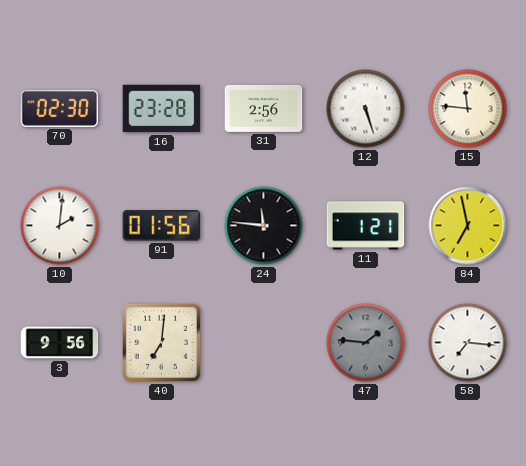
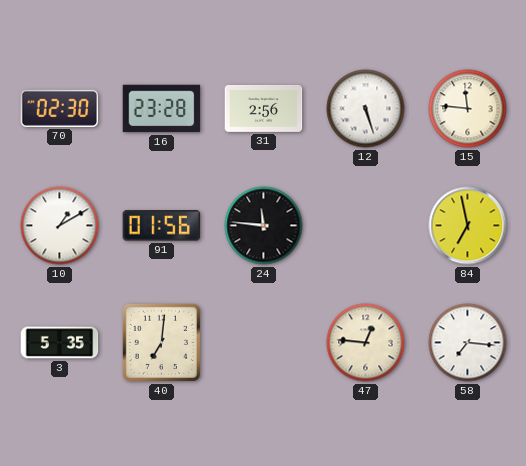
10: 2:01 -> 1:10 (60, 226)
11: 1:21 -> none (366, 226)
3: 9:56 -> 5:35 (60, 343)
47: 1:46 -> 12:46 (366, 343)
47 dial: grey -> cream (366, 343)
